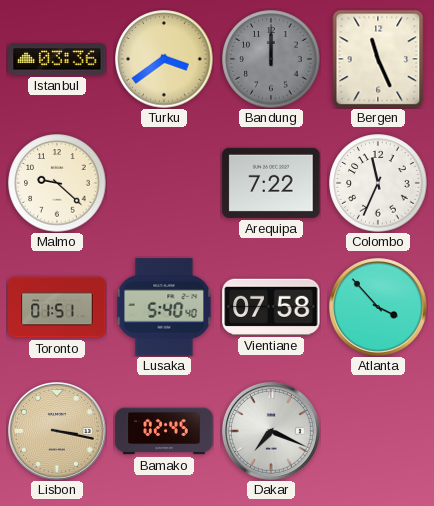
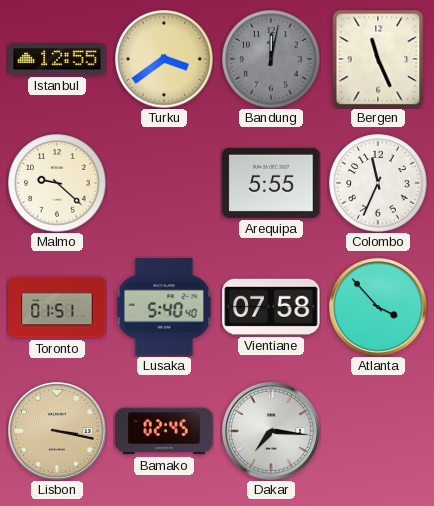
Istanbul: 03:36 -> 12:55 (57, 59)
Bandung: 12:00 -> 12:02 (271, 59)
Arequipa: 7:22 -> 5:55 (271, 183)
Dakar: 7:19 -> 7:16 (272, 432)
